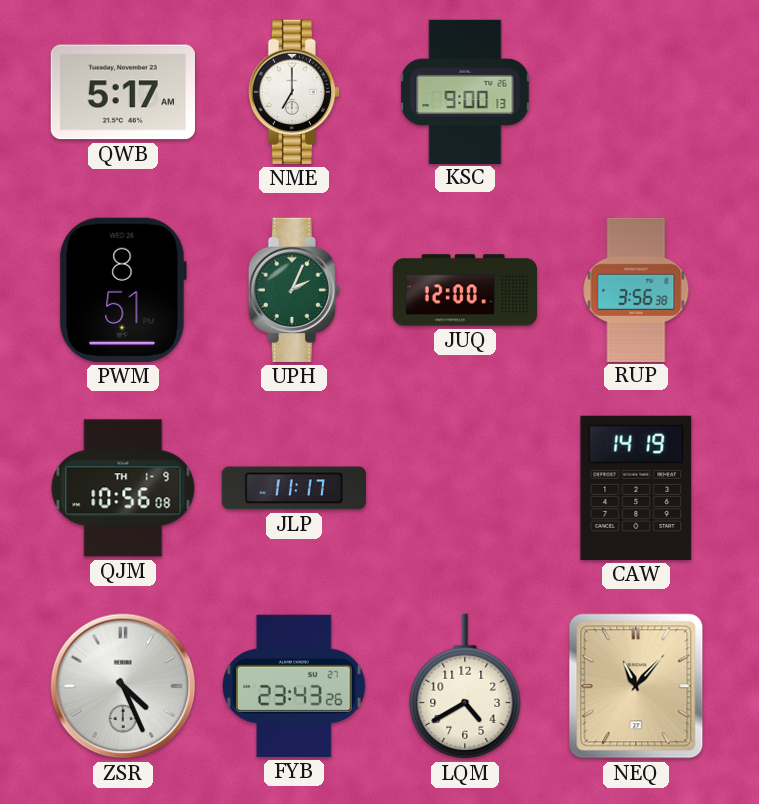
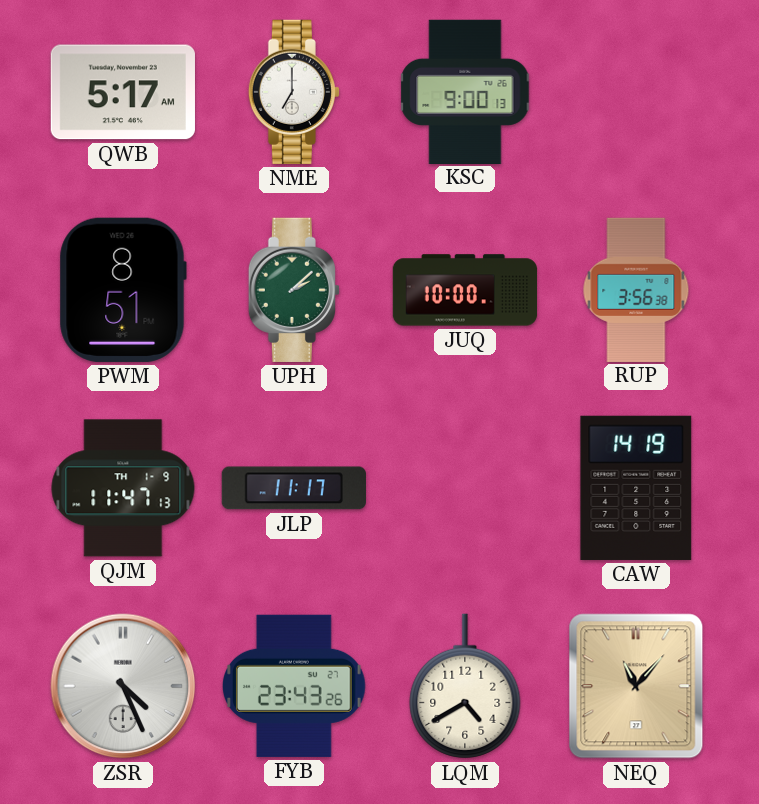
UPH: 2:04 -> 2:08 (294, 290)
JUQ: 12:00 -> 10:00 (465, 290)
QJM: 10:56 -> 11:47 (123, 488)
